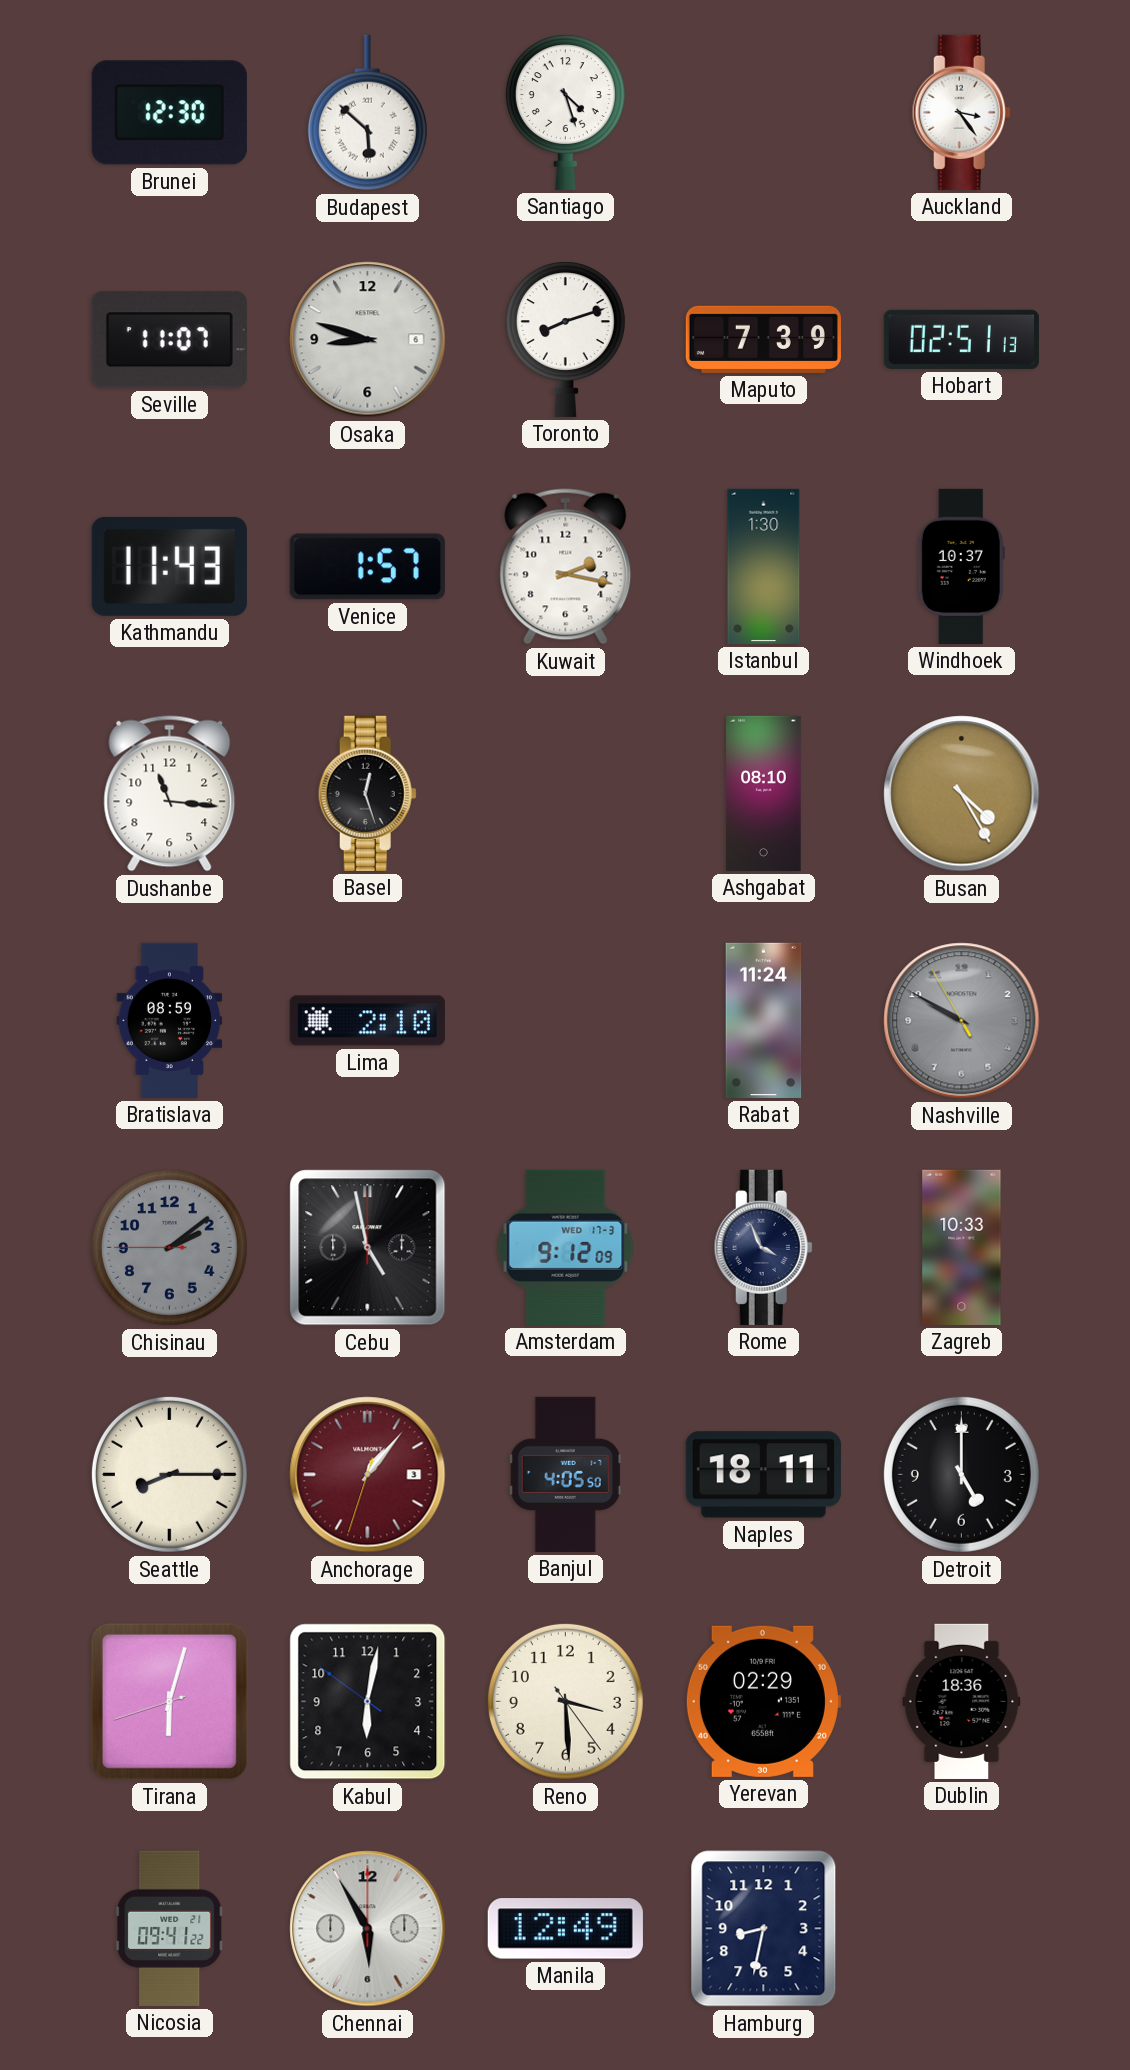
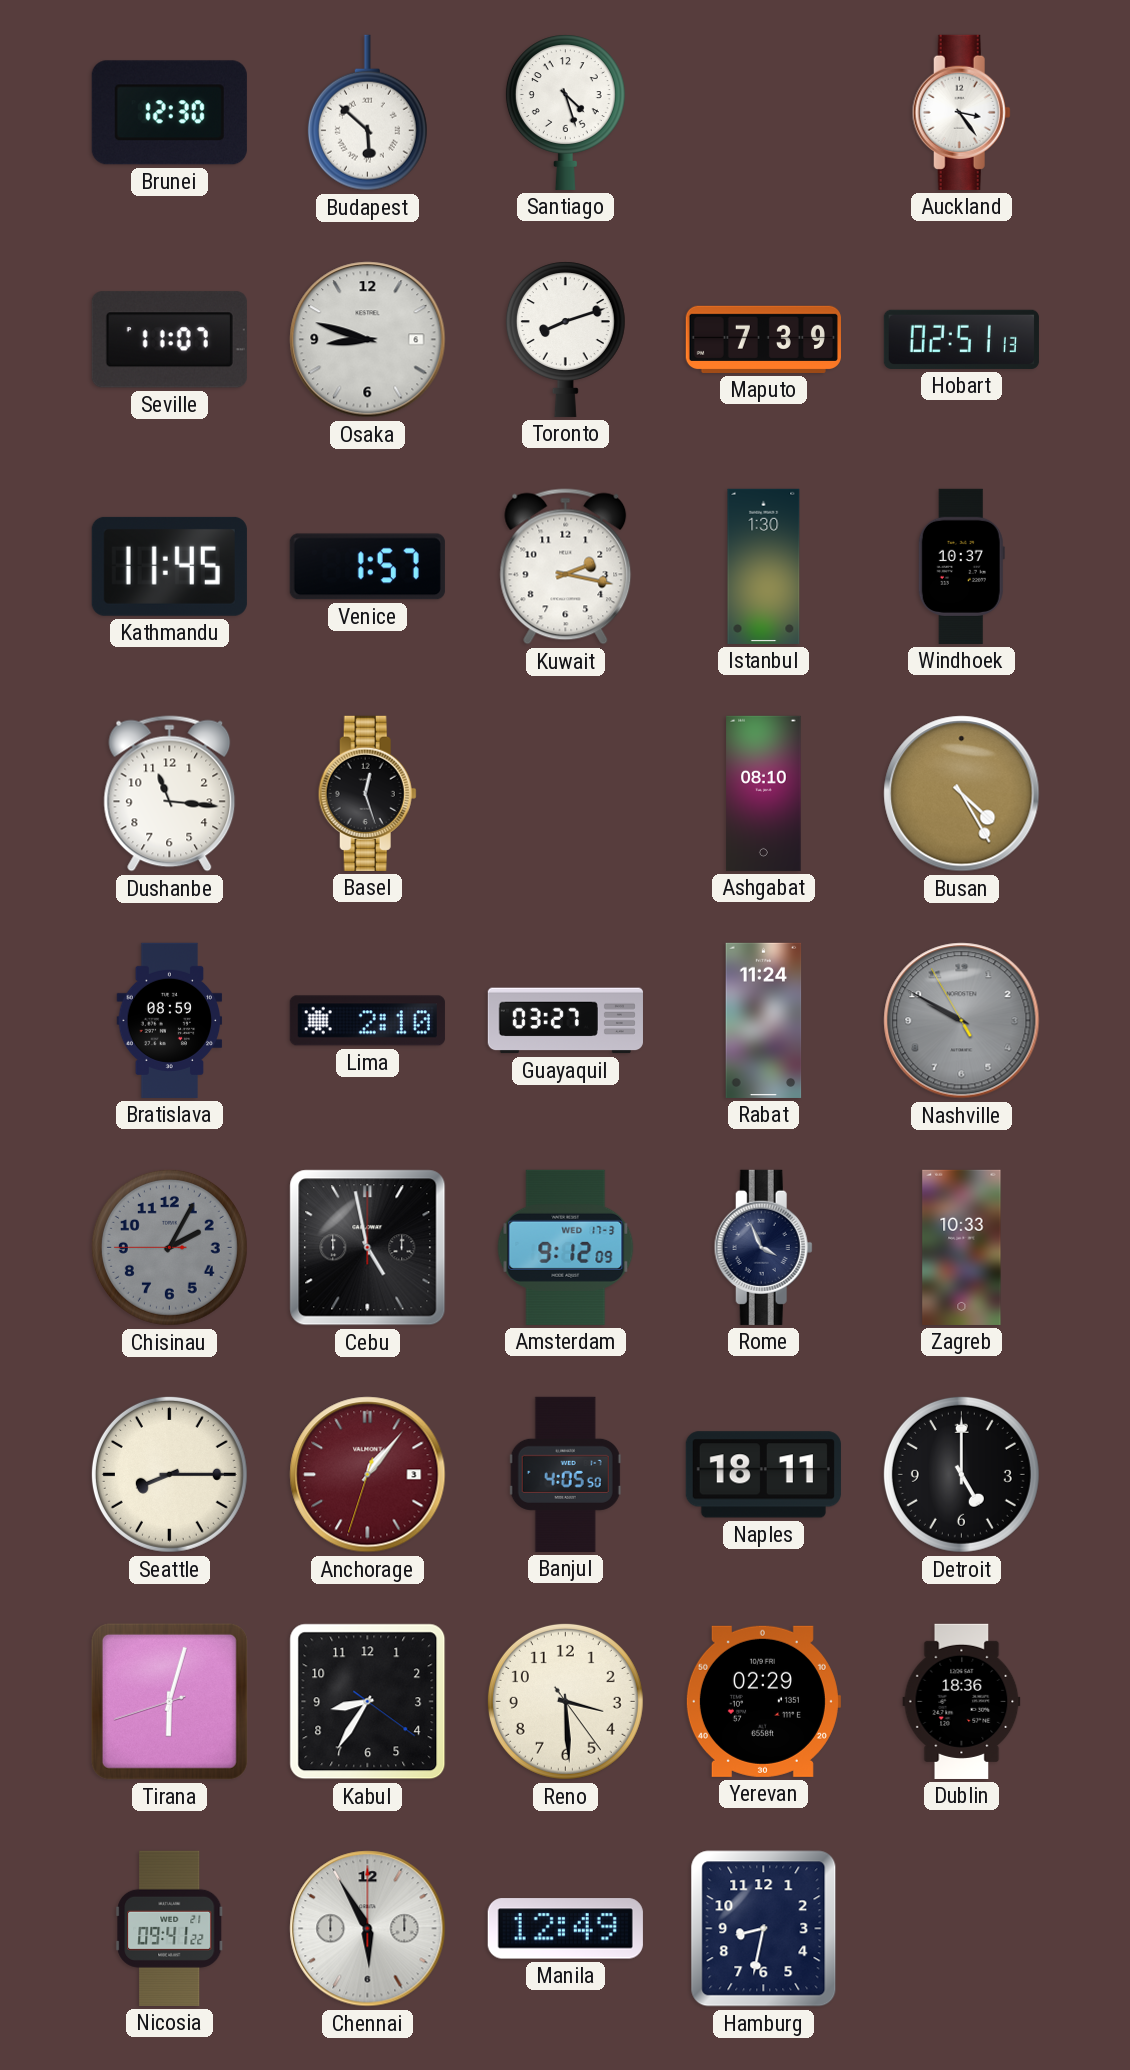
Kathmandu: 11:43 -> 11:45 (169, 566)
Guayaquil: none -> 03:27 (565, 1021)
Chisinau: 2:08 -> 2:04 (169, 1247)
Kabul: 6:01 -> 8:35 (368, 1702)
